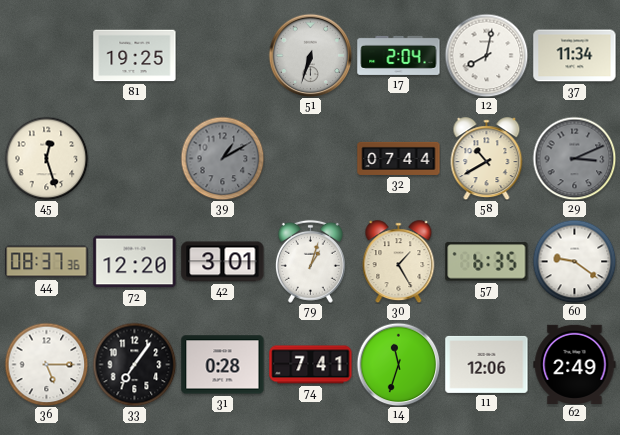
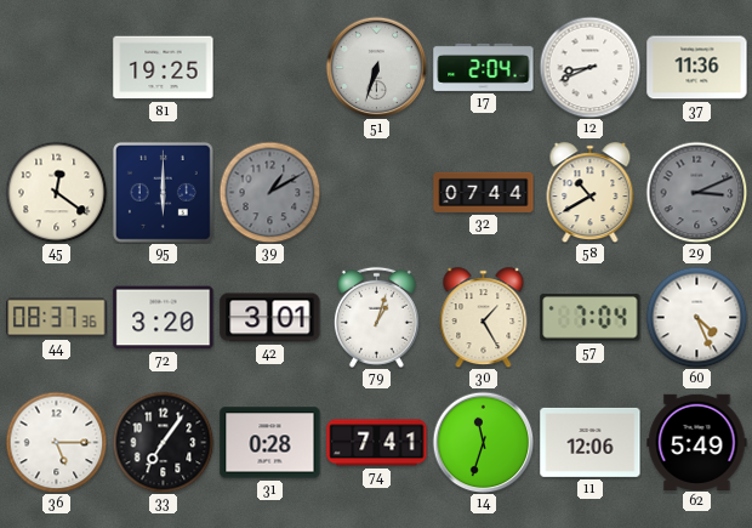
12: 8:02 -> 8:41 (589, 67)
37: 11:34 -> 11:36 (697, 68)
45: 12:27 -> 12:21 (56, 192)
95: none -> 6:00 (163, 192)
72: 12:20 -> 3:20 (164, 318)
57: 6:35 -> 7:04 (591, 318)
60: 9:21 -> 4:26 (696, 317)
62: 2:49 -> 5:49 (697, 442)
